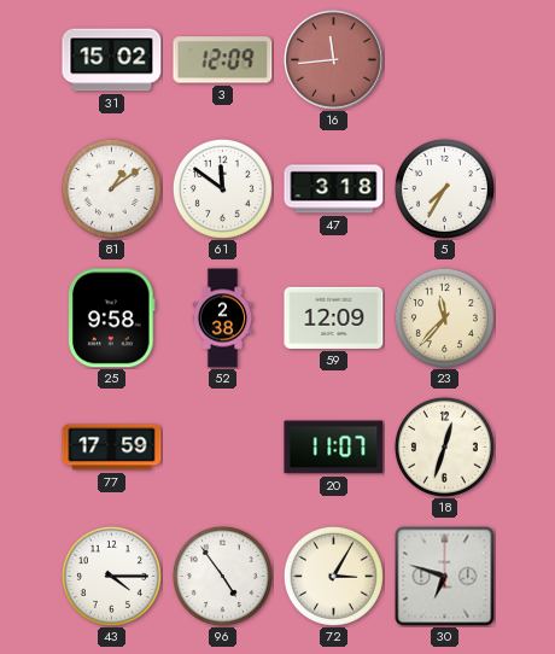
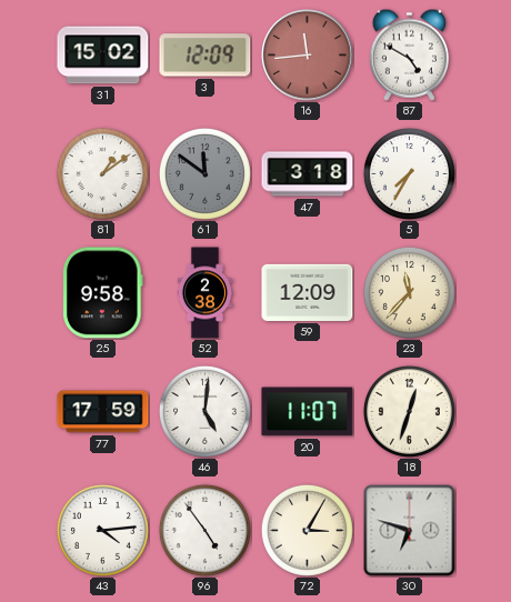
87: none -> 4:50 (409, 54)
61 dial: white -> grey (204, 173)
46: none -> 5:01 (204, 411)
43: 4:15 -> 4:14 (102, 530)
